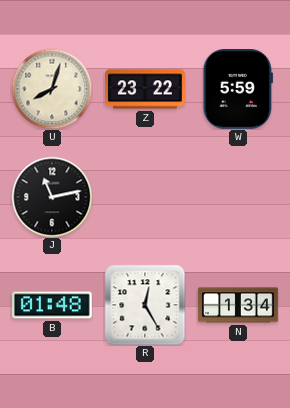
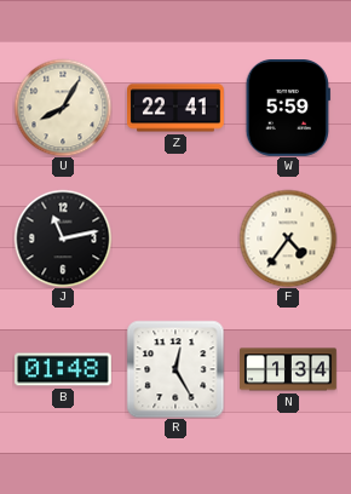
U: 8:03 -> 8:05 (63, 108)
Z: 23:22 -> 22:41 (177, 108)
F: none -> 4:36 (288, 239)
